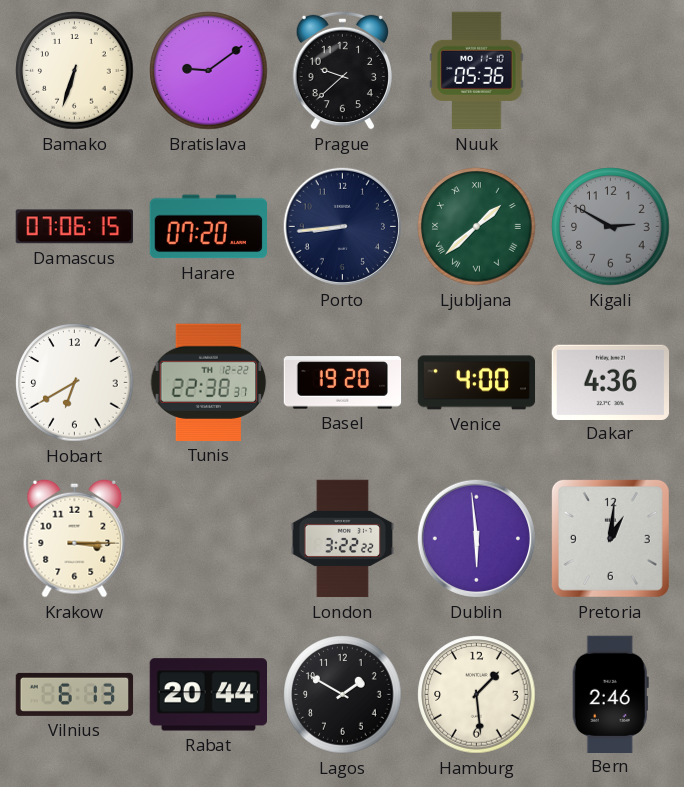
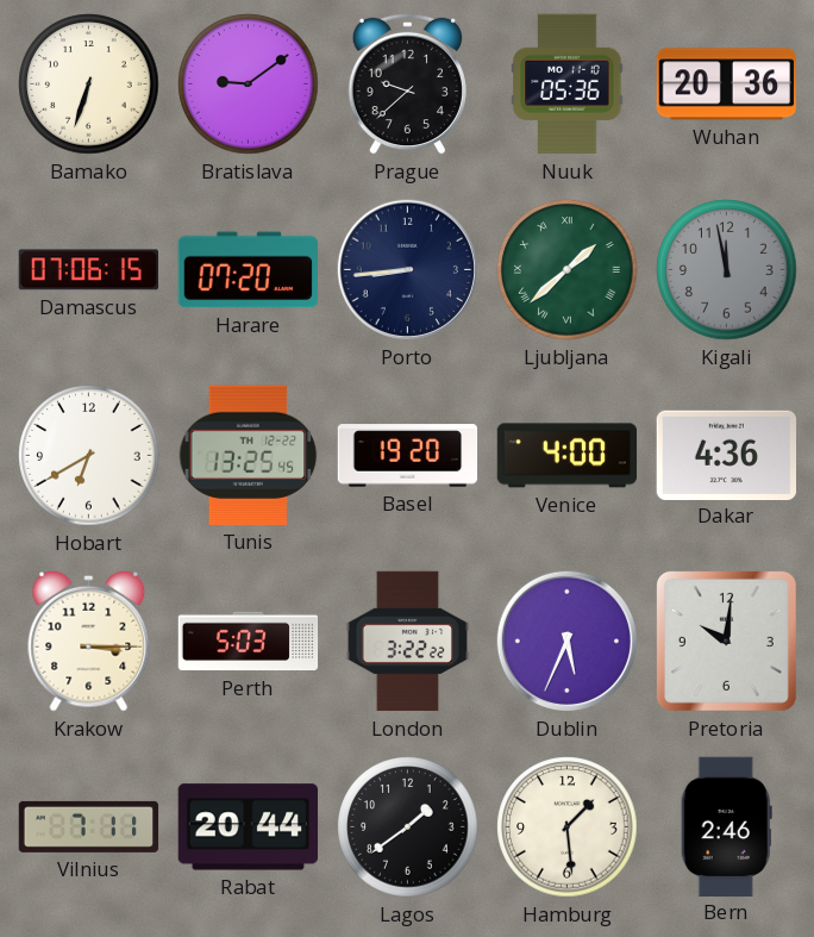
Wuhan: none -> 20:36 (727, 85)
Kigali: 2:50 -> 11:58 (727, 270)
Tunis: 22:38 -> 13:25 (249, 455)
Perth: none -> 5:03 (249, 642)
Dublin: 5:59 -> 5:34 (566, 641)
Pretoria: 1:01 -> 10:01 (726, 641)
Vilnius: 6:13 -> 7:11 (89, 826)
Lagos: 1:50 -> 1:39 (408, 827)
